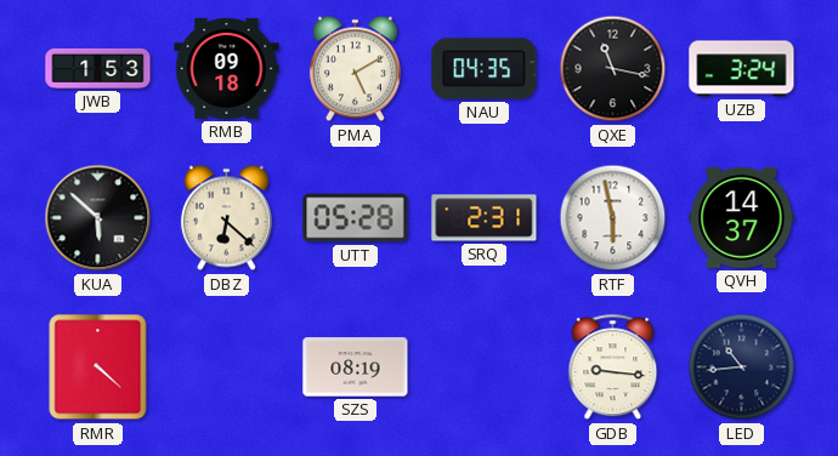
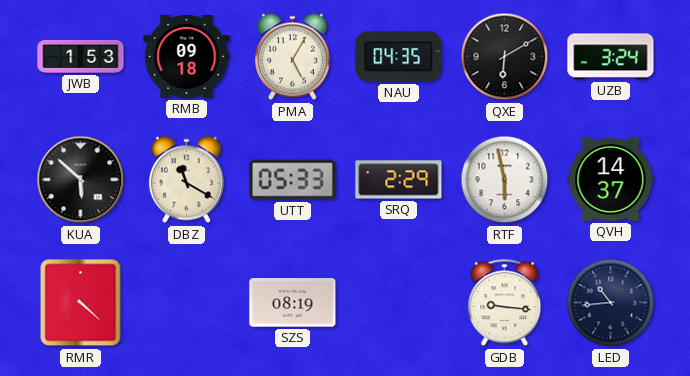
PMA: 5:10 -> 5:05 (292, 57)
QXE: 11:17 -> 6:10 (505, 57)
DBZ: 6:22 -> 11:20 (186, 180)
UTT: 05:28 -> 05:33 (293, 180)
SRQ: 2:31 -> 2:29 (399, 180)
